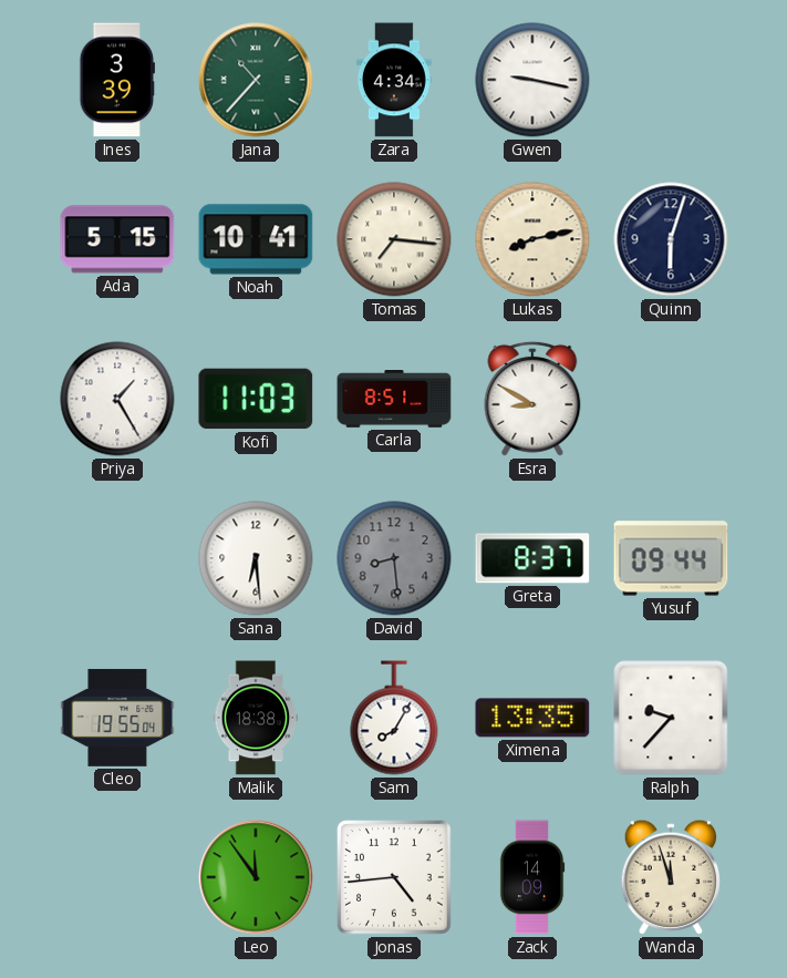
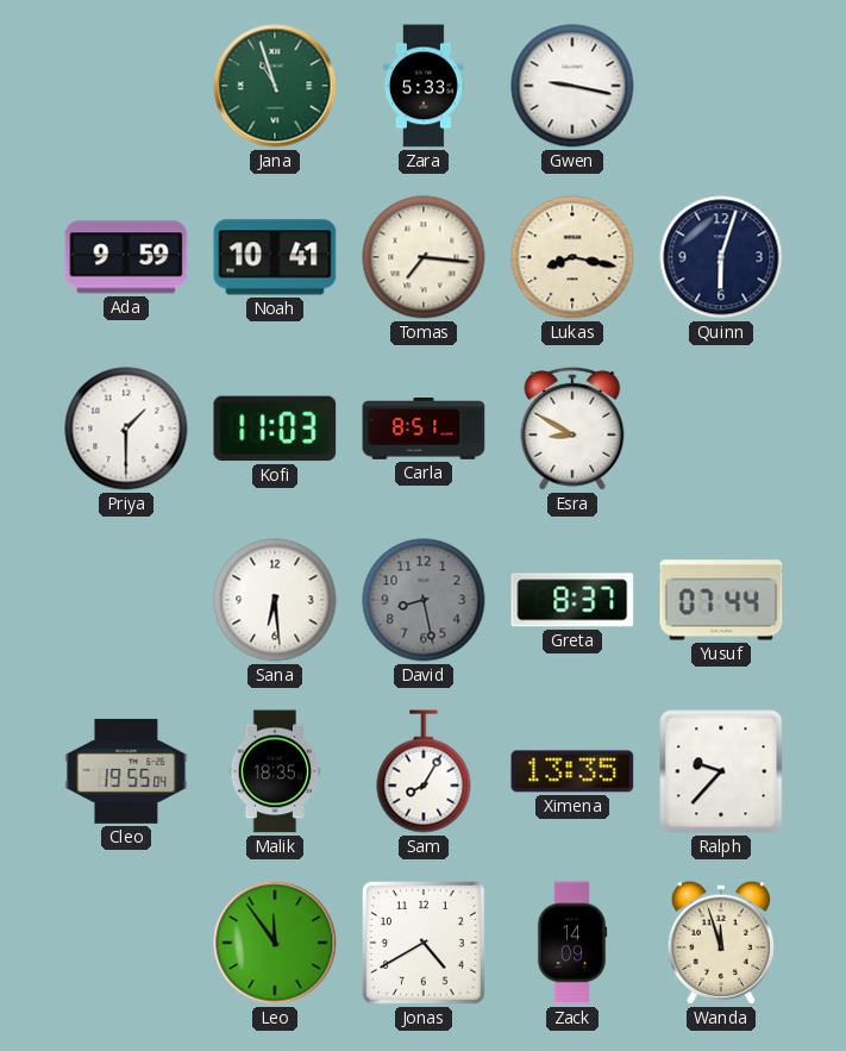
Ines: 3:39 -> none (117, 80)
Jana: 10:37 -> 10:57 (275, 86)
Zara: 4:34 -> 5:33 (424, 86)
Ada: 5:15 -> 9:59 (126, 257)
Lukas: 8:13 -> 8:17 (572, 257)
Priya: 1:25 -> 1:30 (126, 428)
David: 8:29 -> 8:28 (424, 600)
Yusuf: 09:44 -> 07:44 (721, 600)
Malik: 18:38 -> 18:35 (275, 771)
Jonas: 4:44 -> 4:40 (424, 943)
